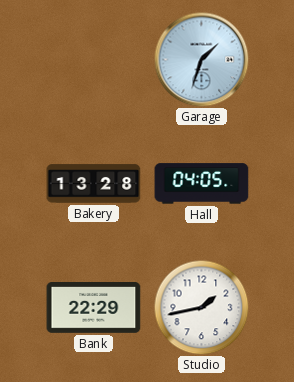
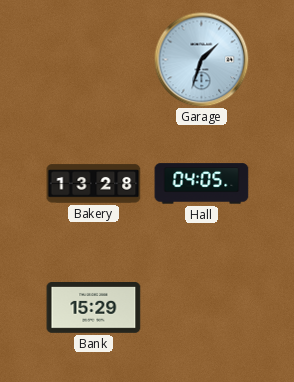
Bank: 22:29 -> 15:29 (94, 308)
Studio: 1:43 -> none (201, 307)
